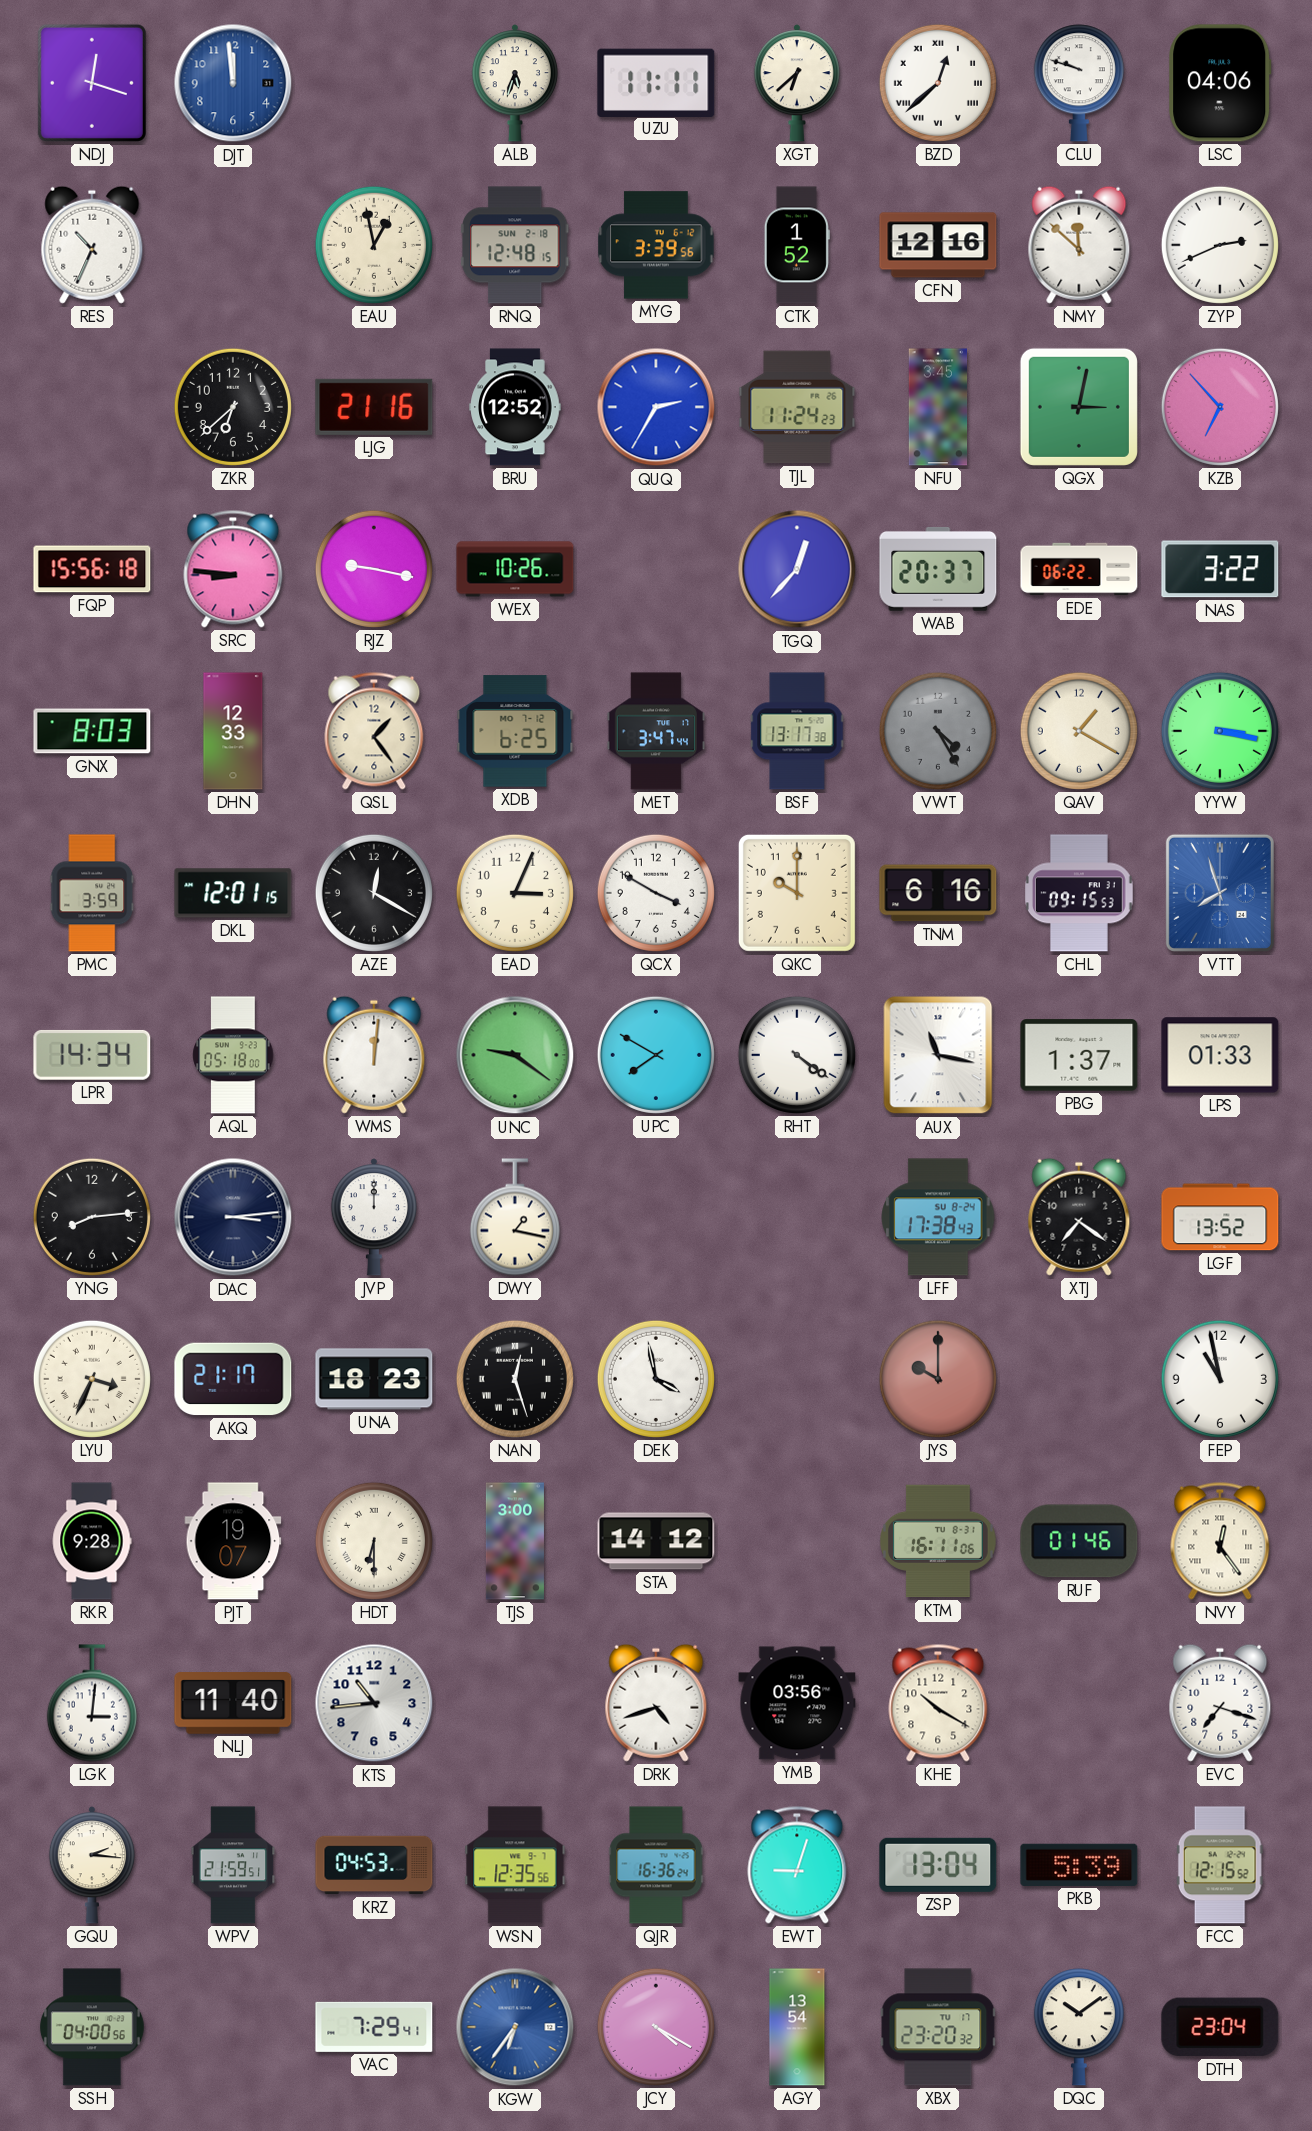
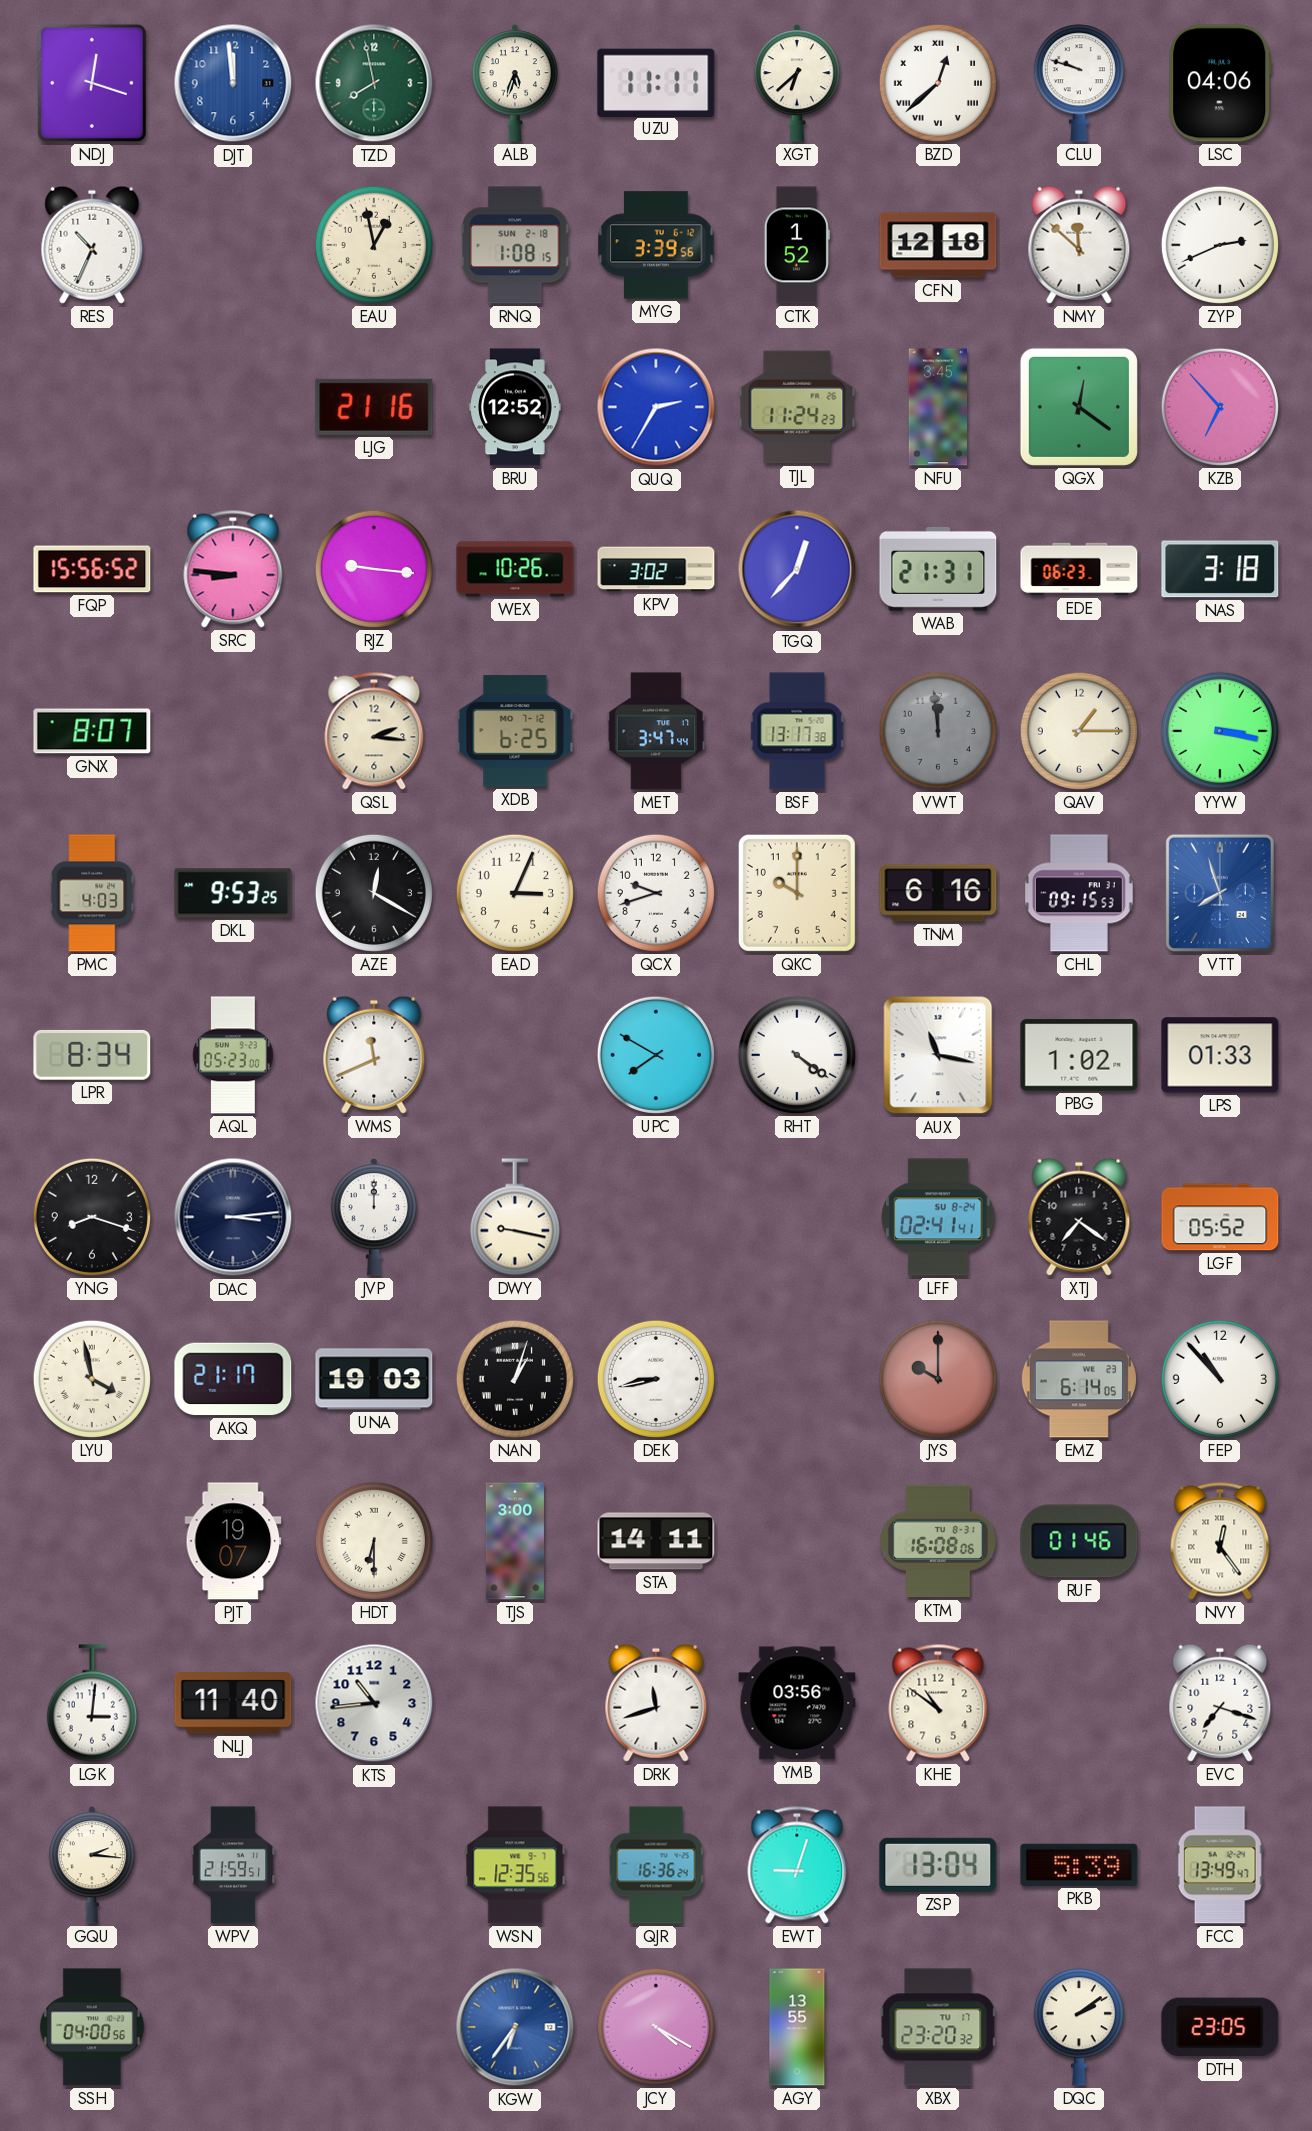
TZD: none -> 7:58 (374, 83)
RNQ: 12:48 -> 1:08 (515, 245)
CFN: 12:16 -> 12:18 (938, 245)
ZKR: 6:38 -> none (233, 407)
QGX: 3:02 -> 12:21 (1079, 407)
FQP: 15:56:18 -> 15:56:52 (92, 569)
RJZ: 9:17 -> 9:16 (374, 569)
KPV: none -> 3:02 (656, 569)
WAB: 20:37 -> 21:31 (938, 569)
EDE: 06:22 -> 06:23 (1079, 569)
NAS: 3:22 -> 3:18 (1220, 569)
GNX: 8:03 -> 8:07 (92, 731)
DHN: 12:33 -> none (233, 731)
QSL: 1:24 -> 2:16 (374, 731)
VWT: 4:25 -> 11:59 (938, 731)
QAV: 1:20 -> 1:15 (1079, 731)
PMC: 3:59 -> 4:03 (92, 893)
DKL: 12:01 -> 9:53 (233, 893)
QCX: 3:50 -> 9:42 (656, 893)
LPR: 14:34 -> 8:34 (92, 1055)
AQL: 05:18 -> 05:23 (233, 1055)
WMS: 12:01 -> 11:41 (374, 1055)
UNC: 9:21 -> none (515, 1055)
PBG: 1:37 -> 1:02 (1079, 1055)
YNG: 8:14 -> 8:18 (92, 1217)
DWY: 1:17 -> 9:17 (515, 1217)
LFF: 17:38 -> 02:41 (938, 1217)
LGF: 13:52 -> 05:52 (1220, 1217)
LYU: 3:34 -> 3:58 (92, 1379)
UNA: 18:23 -> 19:03 (374, 1379)
NAN: 12:27 -> 1:03 (515, 1379)
DEK: 3:58 -> 8:43 (656, 1379)
EMZ: none -> 6:14 (1079, 1379)
FEP: 10:58 -> 10:53 (1220, 1379)
RKR: 9:28 -> none (92, 1541)
STA: 14:12 -> 14:11 (656, 1541)
KTM: 16:11 -> 16:08 (939, 1541)
DRK: 4:42 -> 11:42 (656, 1703)
KHE: 10:20 -> 10:51 (938, 1703)
KRZ: 04:53 -> none (374, 1865)
FCC: 12:15 -> 13:49 (1220, 1865)
VAC: 7:29 -> none (374, 2027)
AGY: 13:54 -> 13:55 (797, 2027)
DQC: 10:09 -> 2:09 (1079, 2027)
DTH: 23:04 -> 23:05 (1220, 2027)
